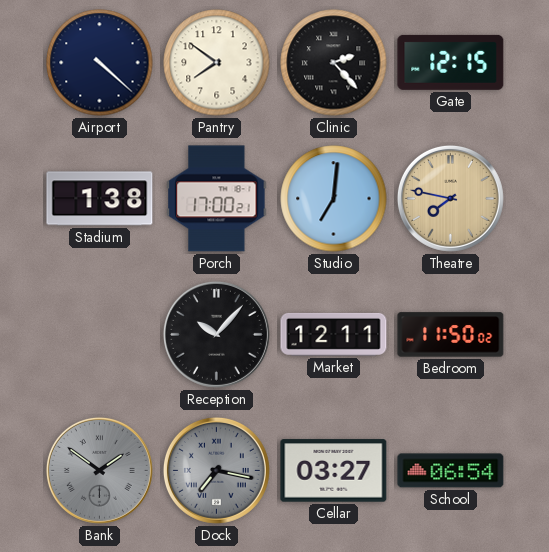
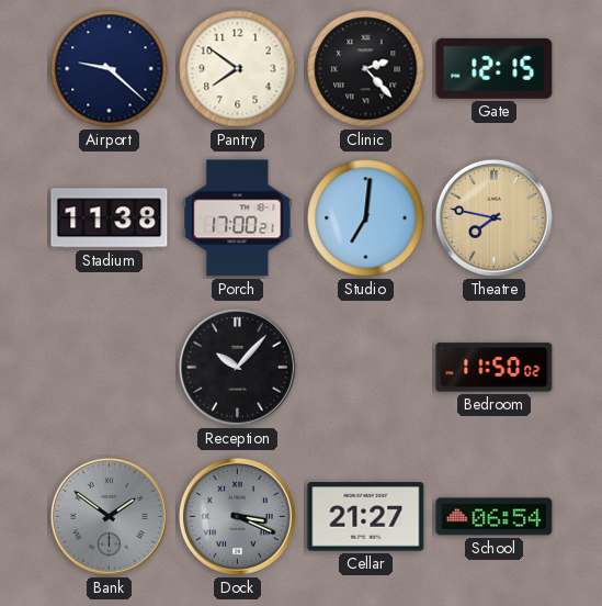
Airport: 4:22 -> 9:22 (110, 69)
Stadium: 1:38 -> 11:38 (110, 218)
Market: 12:11 -> none (334, 334)
Dock: 7:17 -> 3:19 (237, 516)
Cellar: 03:27 -> 21:27 (366, 517)
